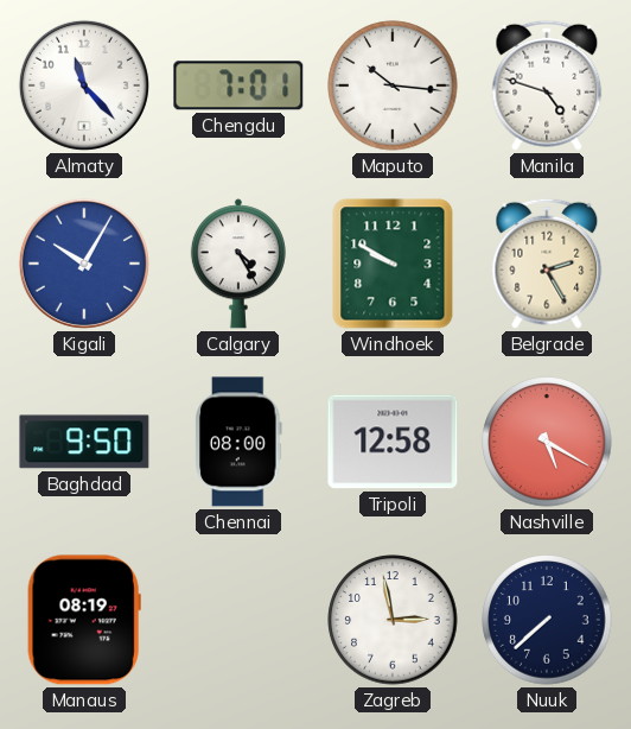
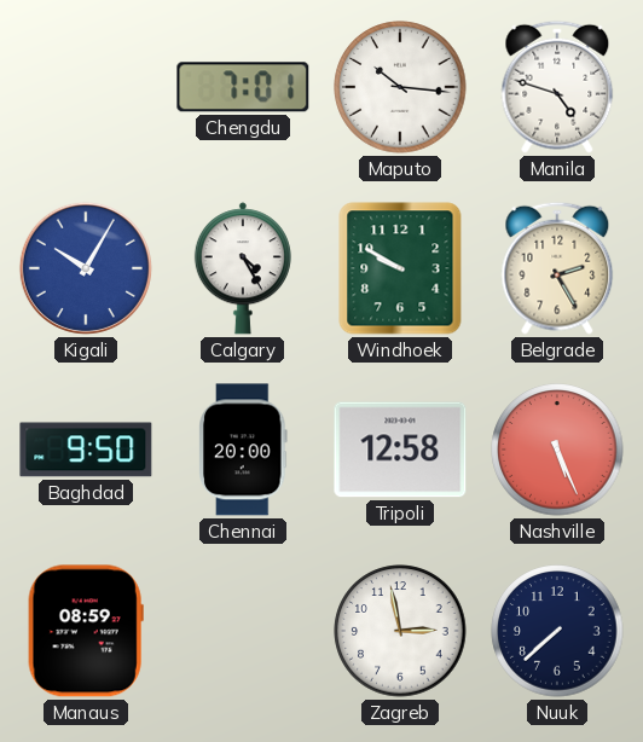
Almaty: 11:23 -> none (84, 85)
Chennai: 08:00 -> 20:00 (243, 450)
Nashville: 5:20 -> 5:26 (557, 450)
Manaus: 08:19 -> 08:59 (86, 631)
